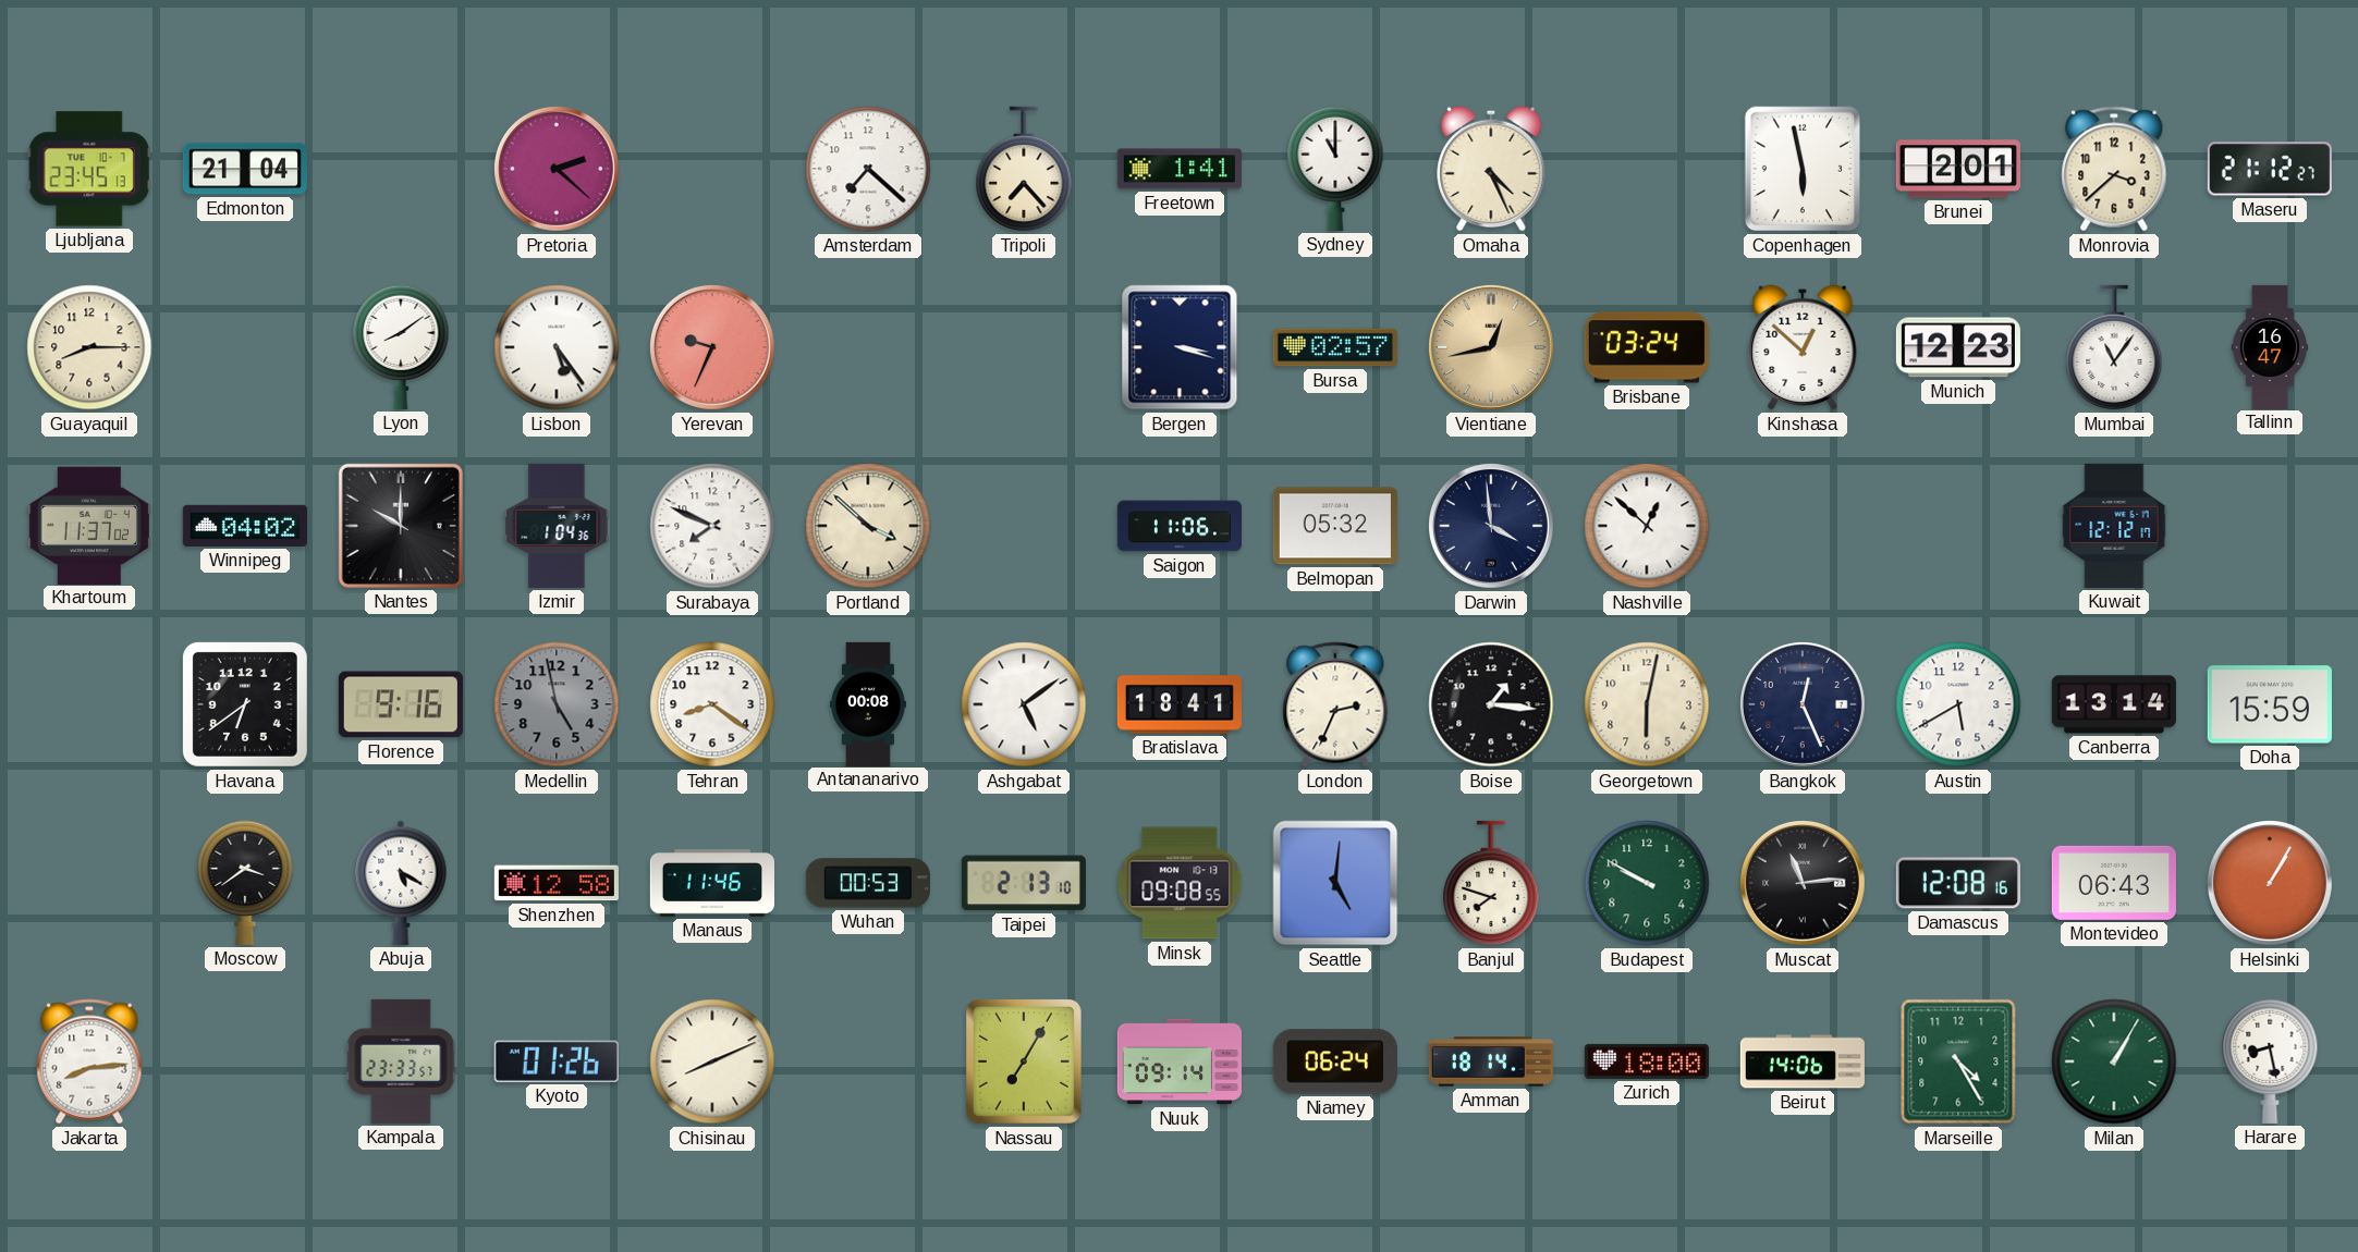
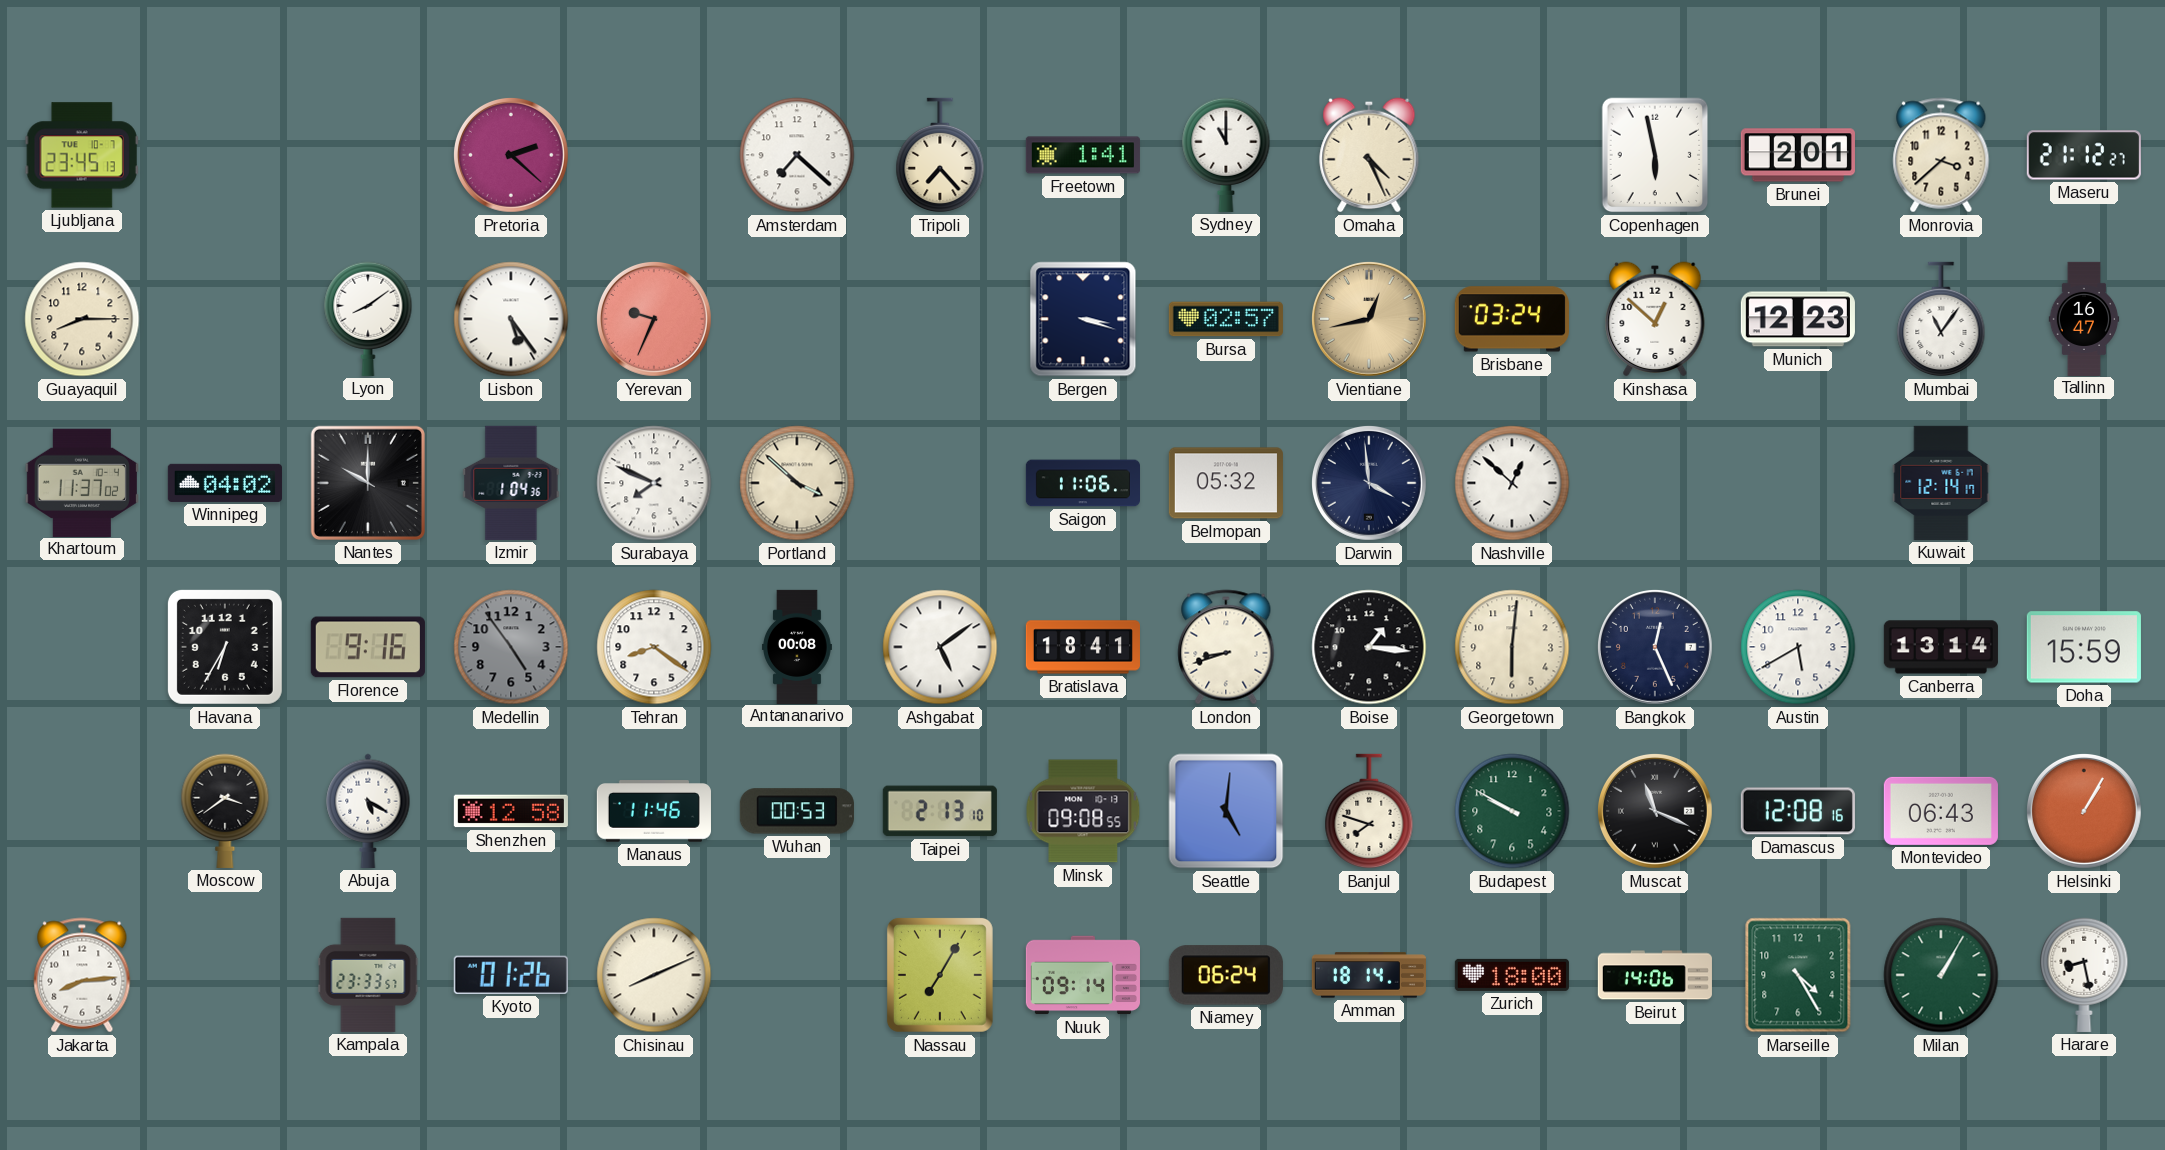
Edmonton: 21:04 -> none (245, 169)
Kuwait: 12:12 -> 12:14 (1941, 483)
Havana: 6:39 -> 6:35 (225, 647)
Medellin: 4:58 -> 4:54 (511, 647)
London: 2:34 -> 8:42 (1226, 647)
Georgetown: 6:02 -> 6:01 (1512, 647)
Muscat: 11:14 -> 11:19 (1655, 811)
